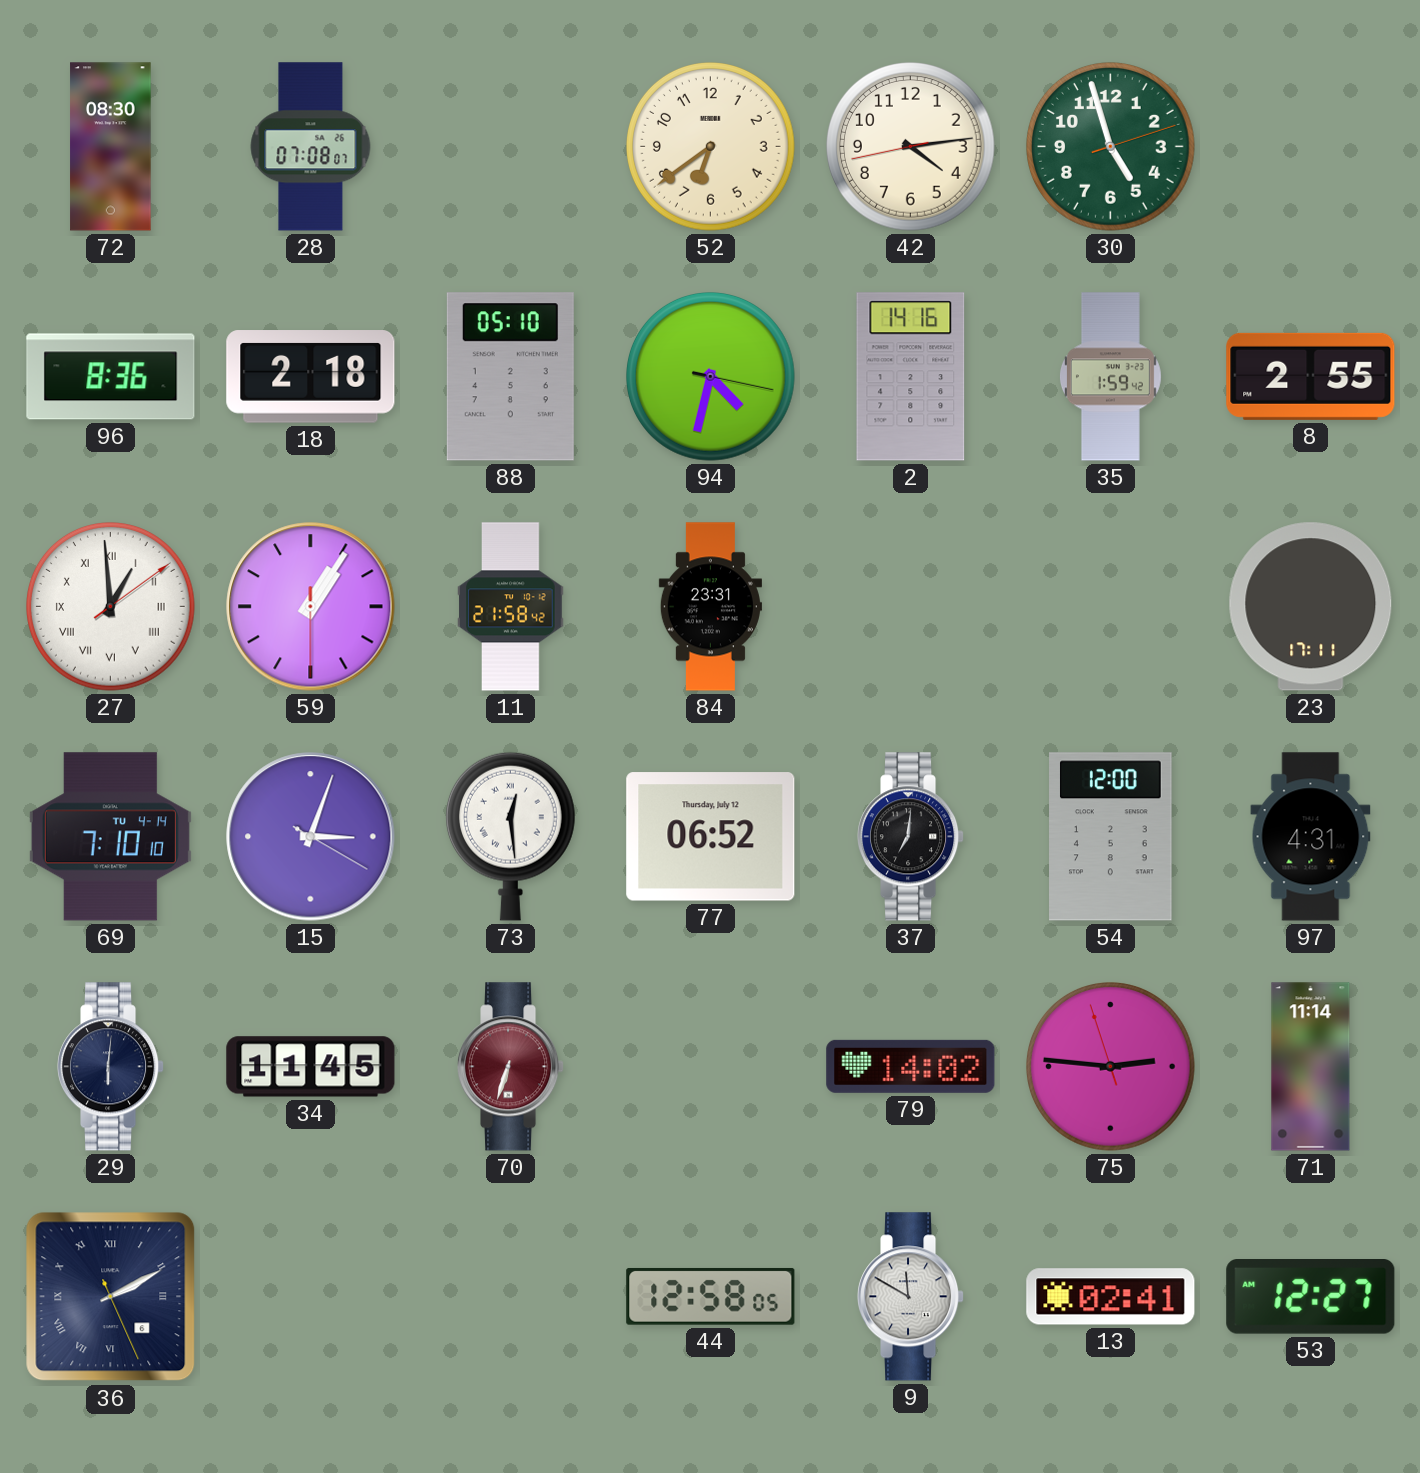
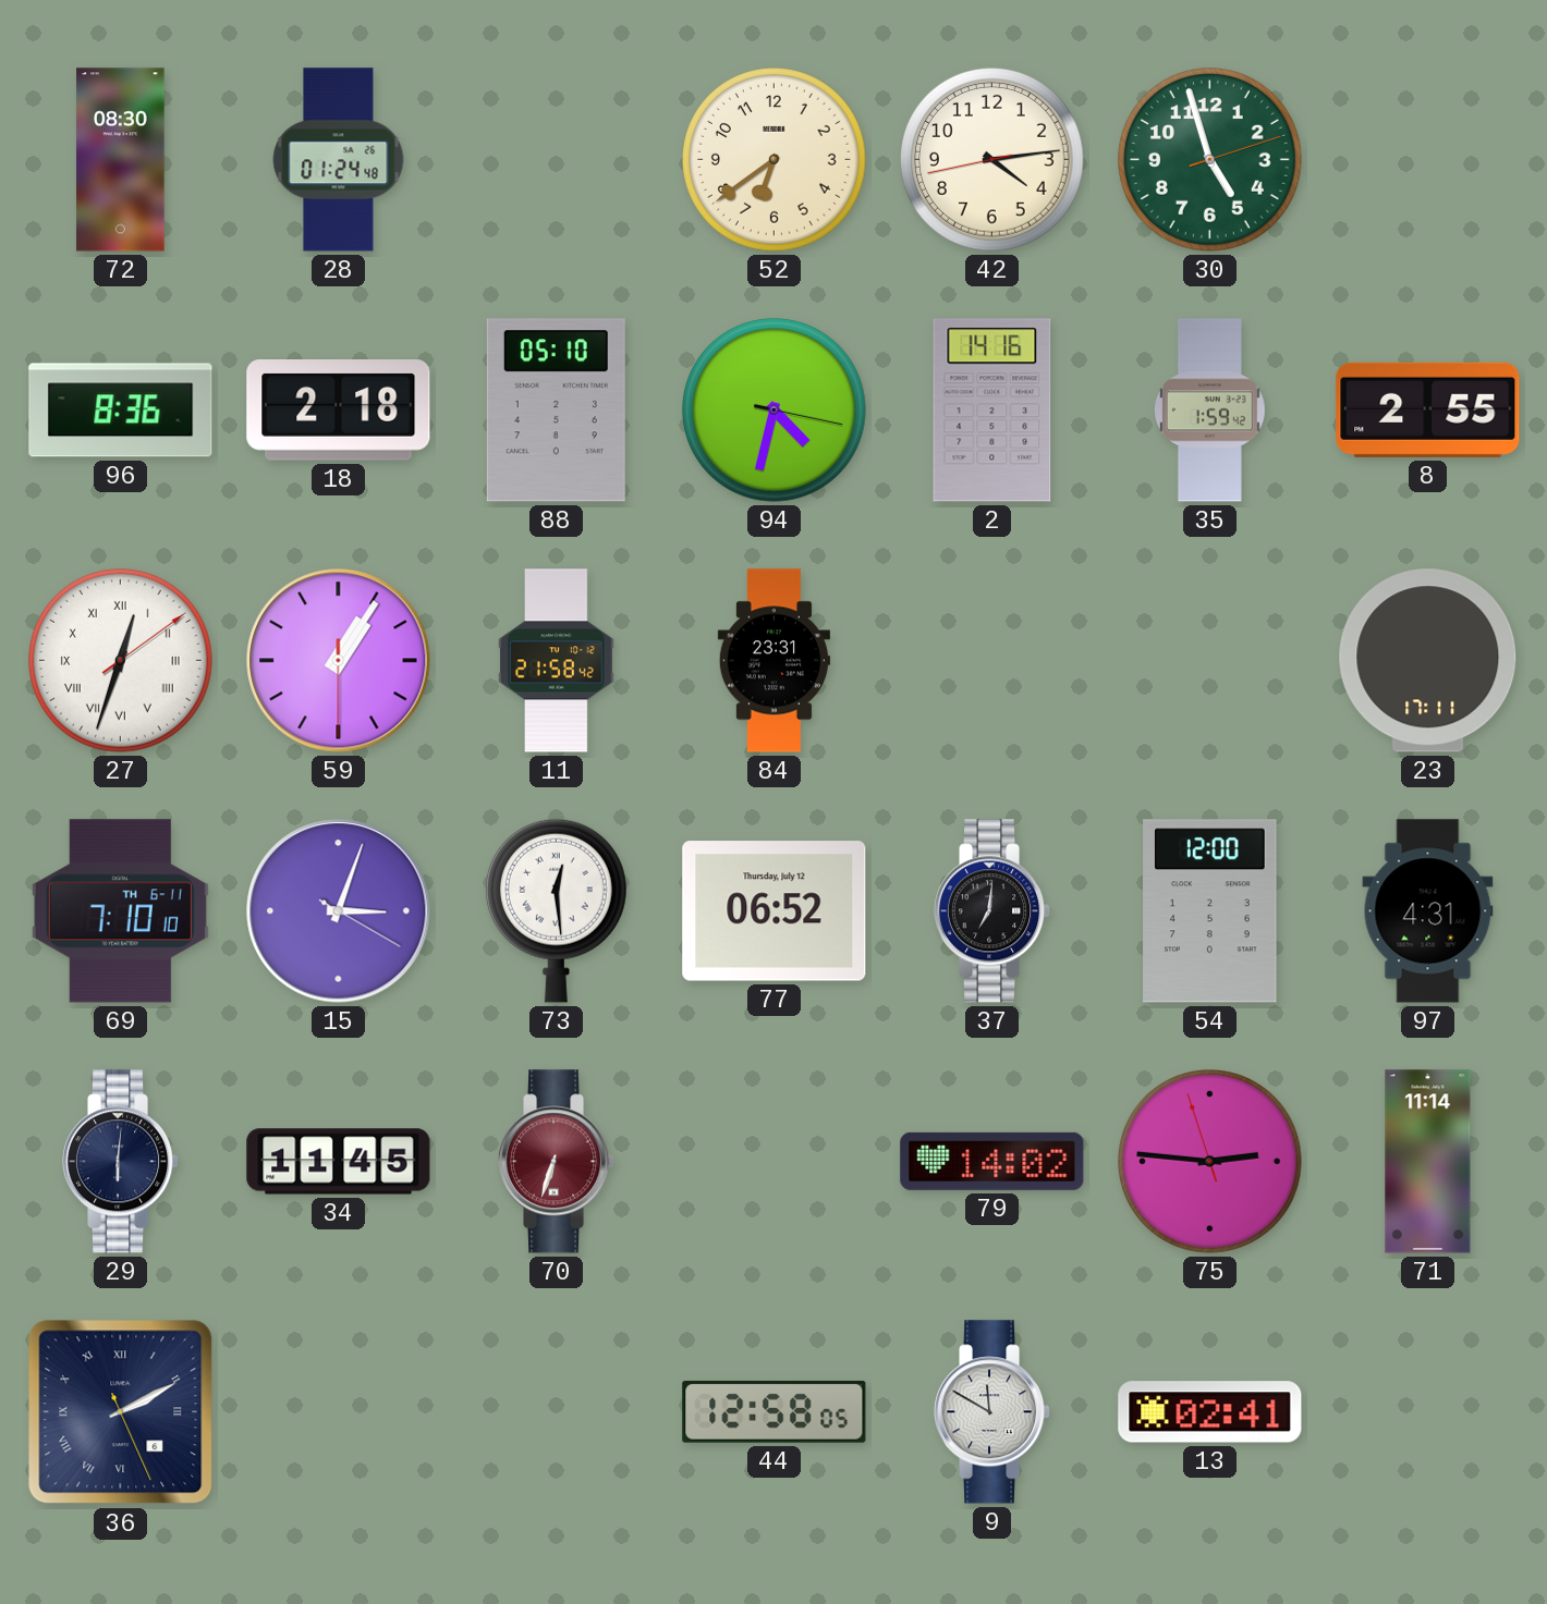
28: 07:08 -> 01:24 (339, 160)
27: 12:59 -> 12:33 (121, 661)
69 date: TU 4-14 -> TH 6-11 (120, 911)
53: 12:27 -> none (1311, 1297)
